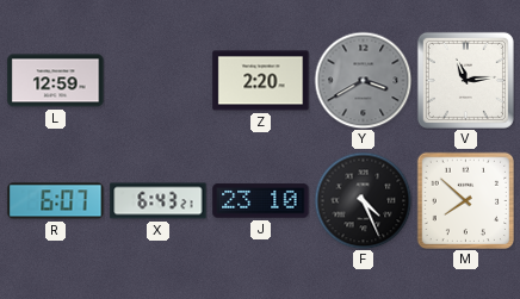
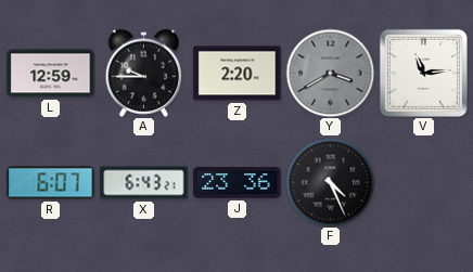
A: none -> 9:45 (144, 73)
J: 23:10 -> 23:36 (238, 183)
M: 7:52 -> none (465, 200)
